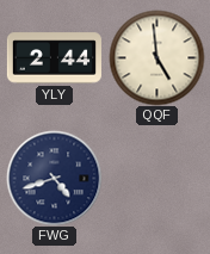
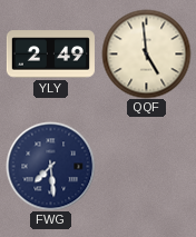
YLY: 2:44 -> 2:49 (50, 55)
FWG: 4:42 -> 7:29 (50, 166)
